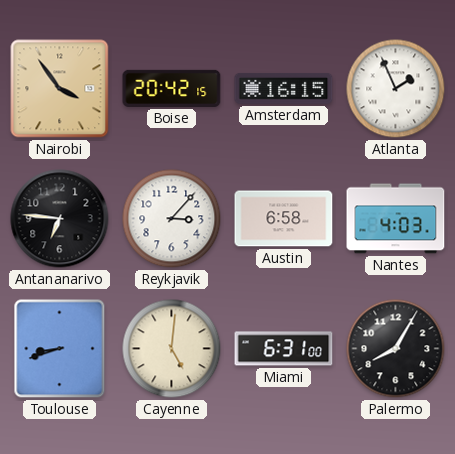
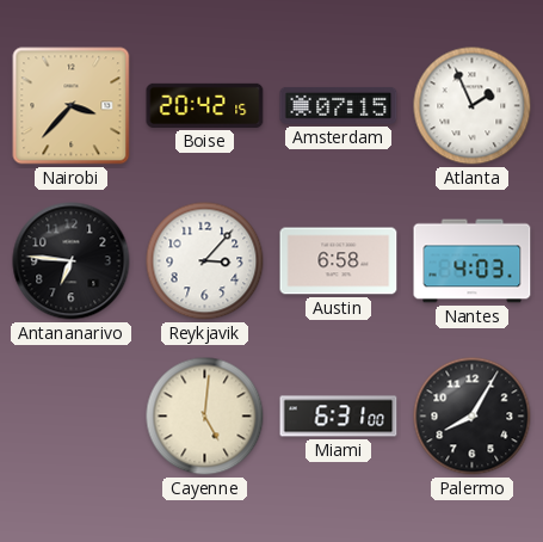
Nairobi: 3:54 -> 3:37 (72, 106)
Amsterdam: 16:15 -> 07:15 (339, 105)
Toulouse: 8:42 -> none (60, 349)
